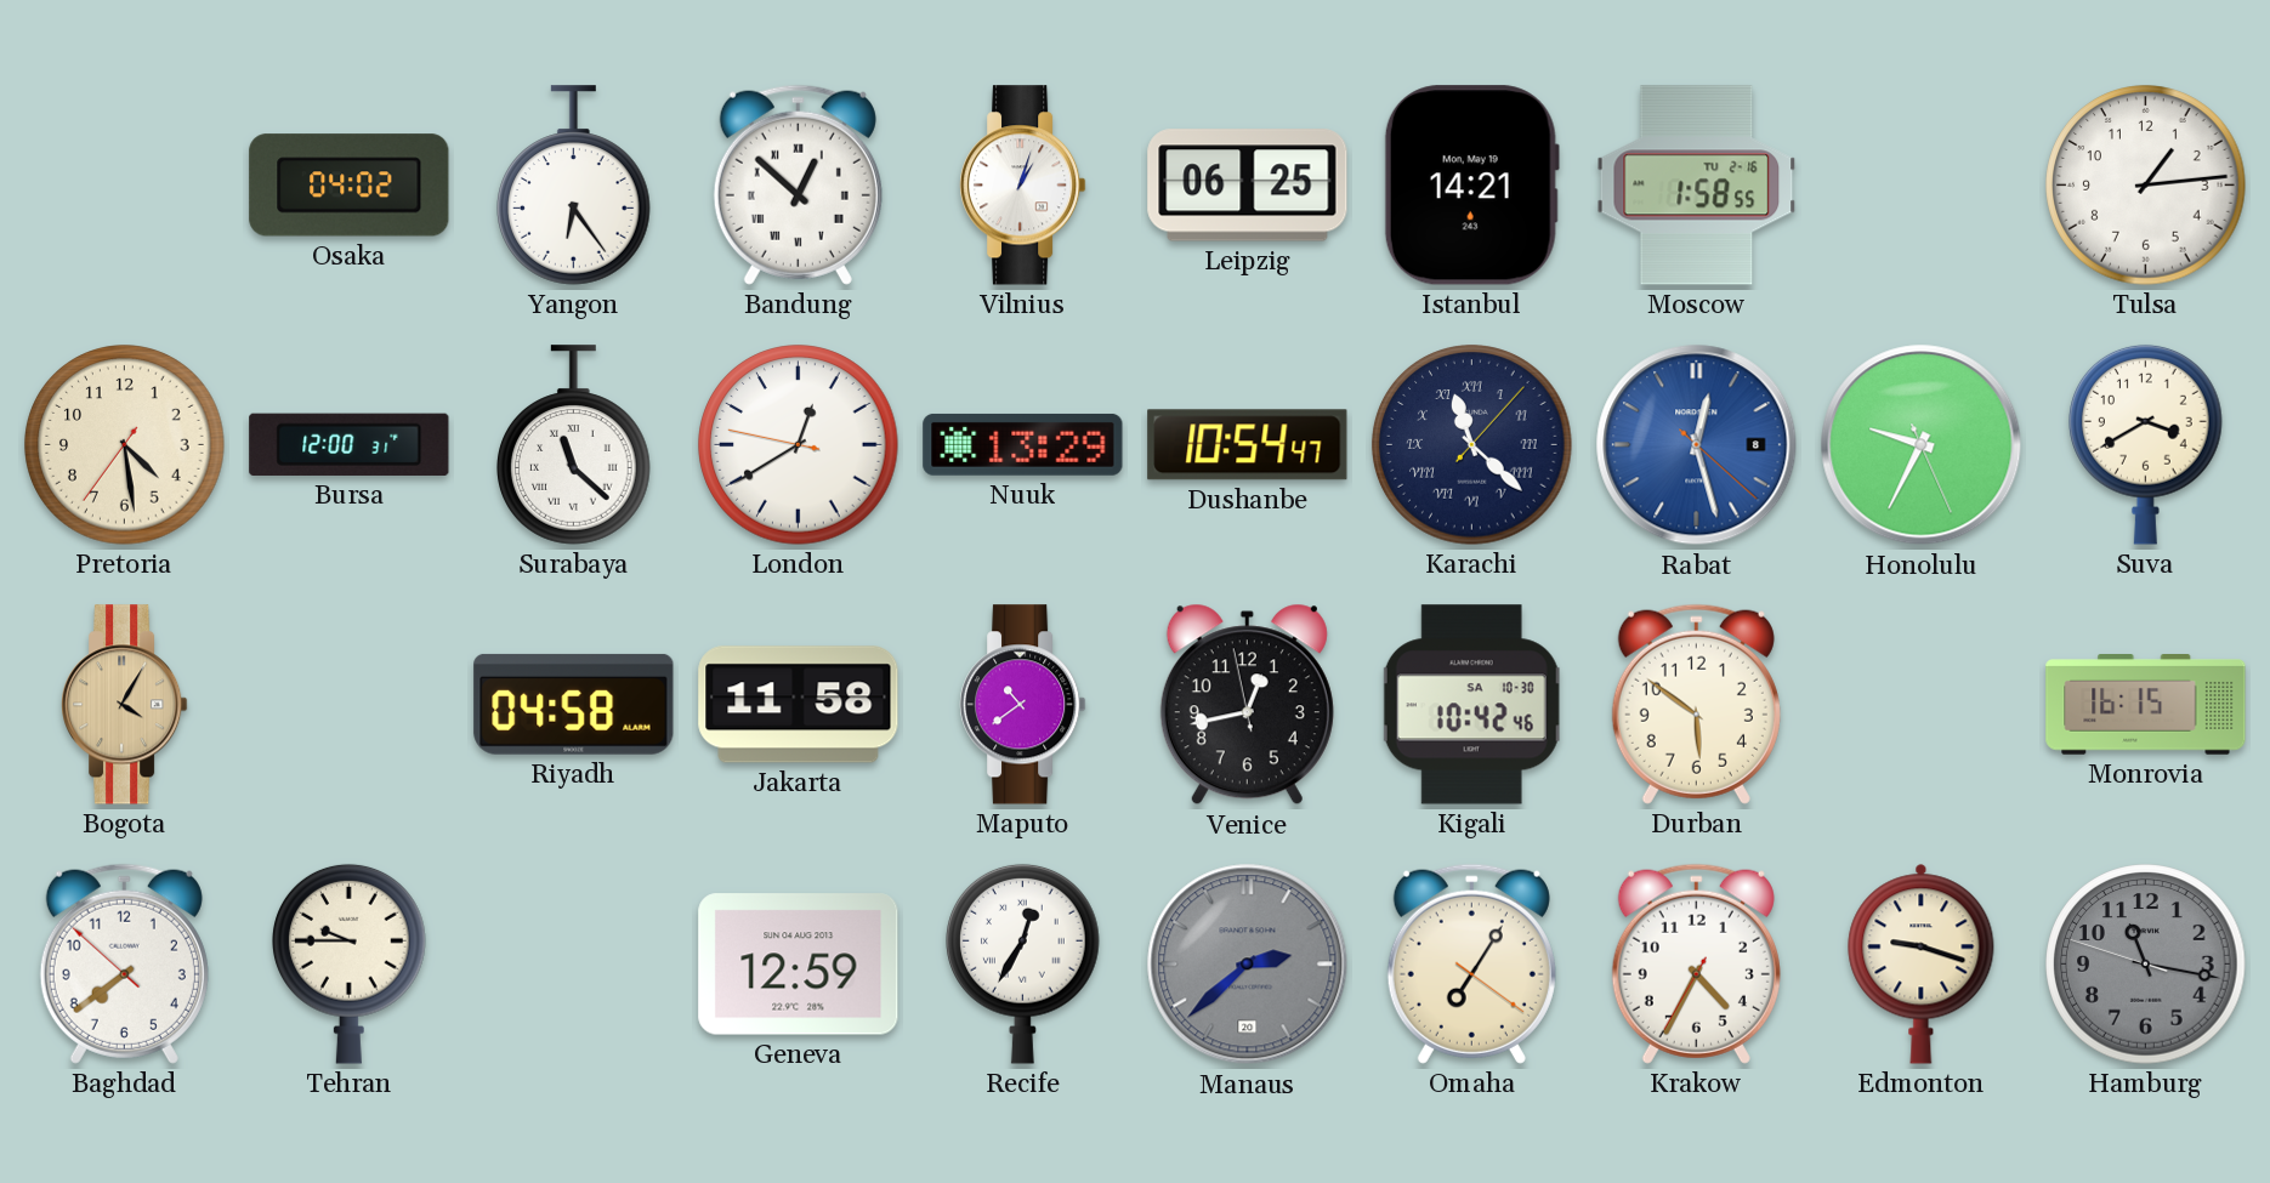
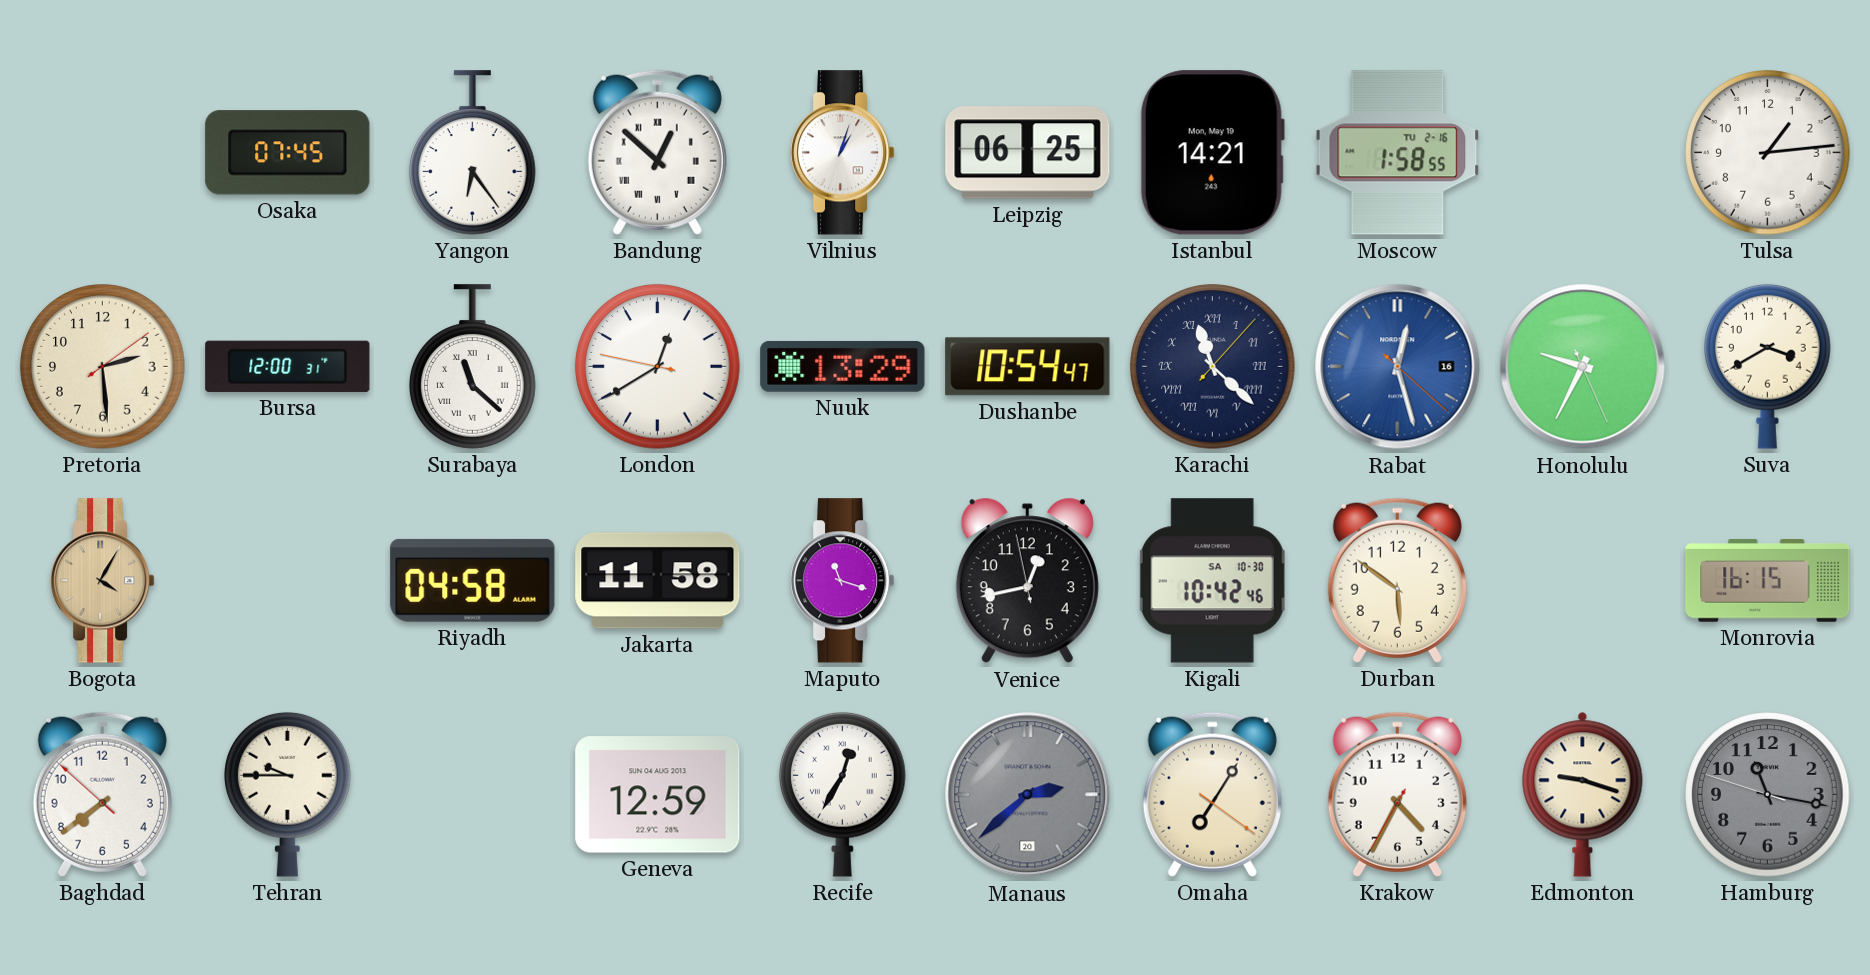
Osaka: 04:02 -> 07:45 (288, 153)
Pretoria: 4:28 -> 2:29 (103, 367)
Rabat date: 8 -> 16 (1398, 367)
Maputo: 10:39 -> 11:18 (843, 581)
